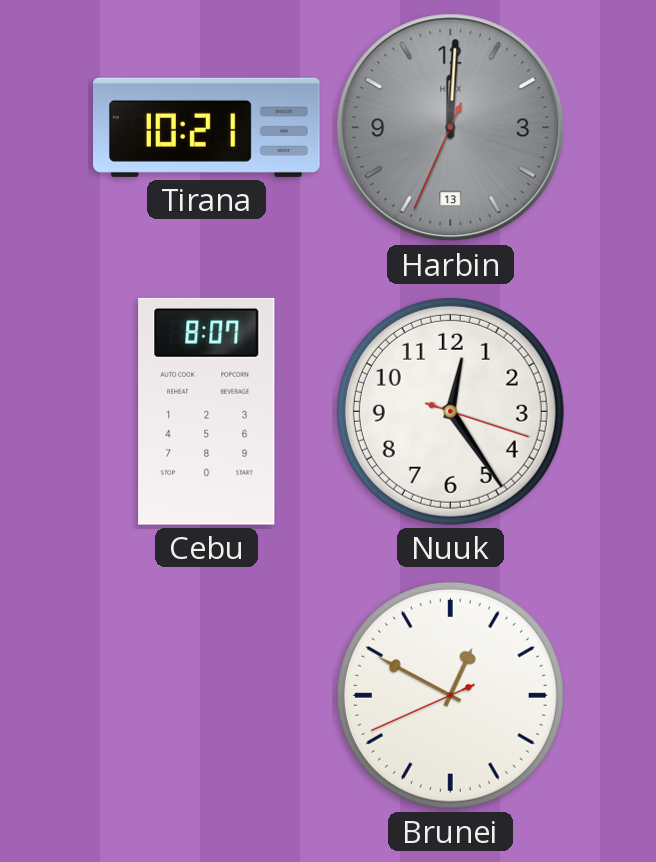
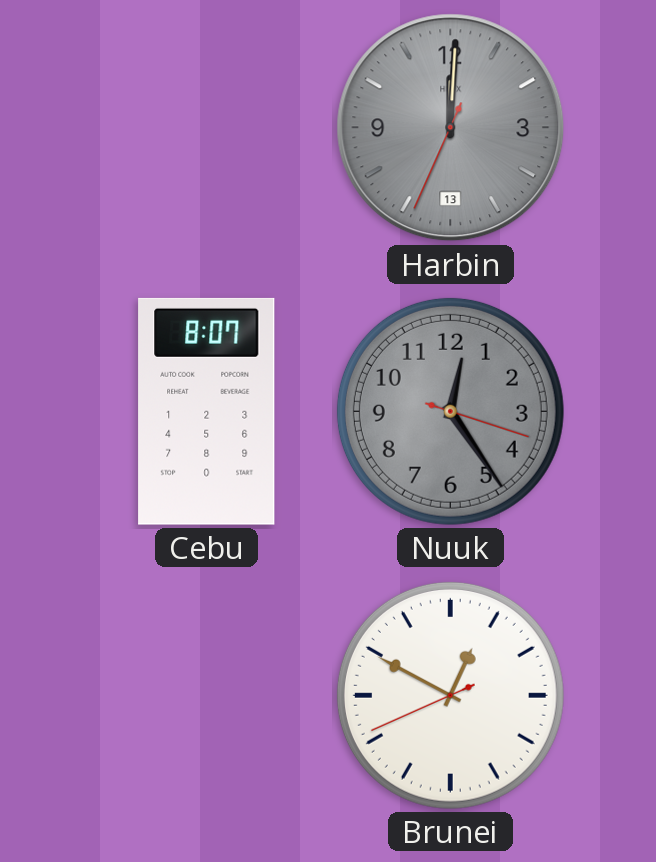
Tirana: 10:21 -> none (207, 127)
Nuuk dial: white -> grey (450, 411)
